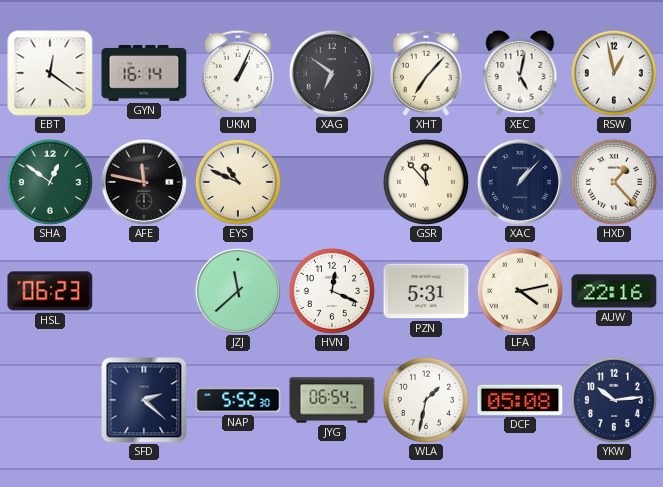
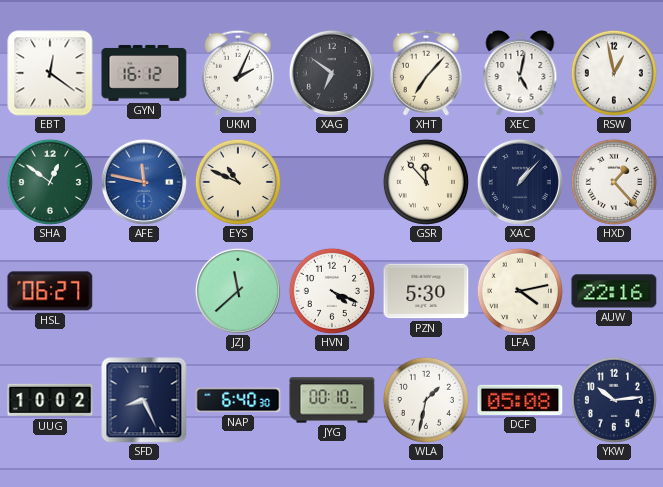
GYN: 16:14 -> 16:12 (144, 73)
UKM: 1:04 -> 2:04 (238, 73)
AFE dial: black -> blue (144, 182)
HSL: 06:23 -> 06:27 (50, 291)
HVN: 12:19 -> 4:19 (332, 291)
PZN: 5:31 -> 5:30 (426, 291)
UUG: none -> 10:02 (50, 400)
SFD: 2:22 -> 8:26 (144, 400)
NAP: 5:52 -> 6:40 (238, 400)
JYG: 06:54 -> 00:10 (332, 400)
